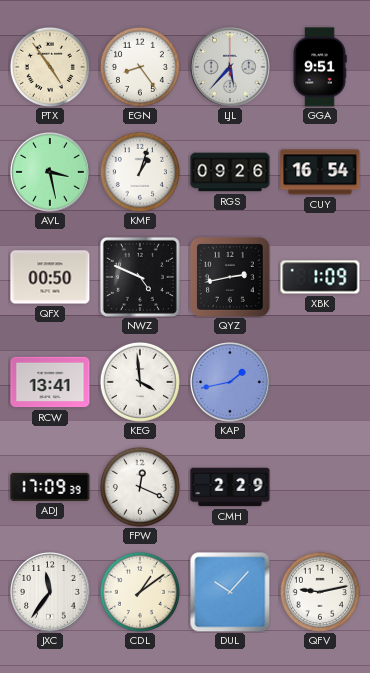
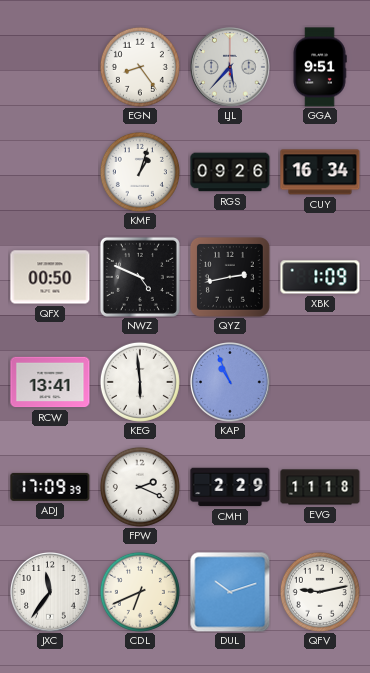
PTX: 4:54 -> none (50, 67)
AVL: 3:28 -> none (51, 172)
CUY: 16:54 -> 16:34 (320, 172)
KEG: 3:59 -> 5:59 (140, 382)
KAP: 1:43 -> 10:56 (231, 382)
FPW: 12:19 -> 2:19 (140, 487)
EVG: none -> 11:18 (320, 487)
CDL: 1:09 -> 6:41 (140, 592)
DUL: 10:07 -> 10:12 (230, 592)
